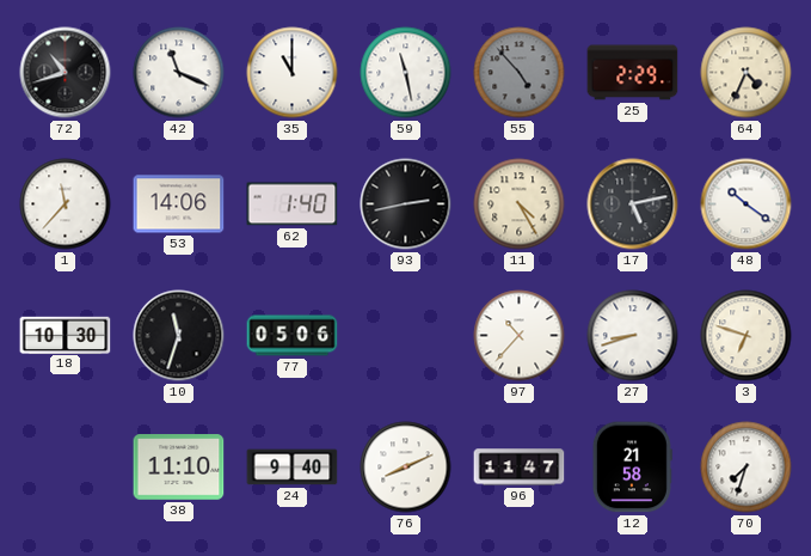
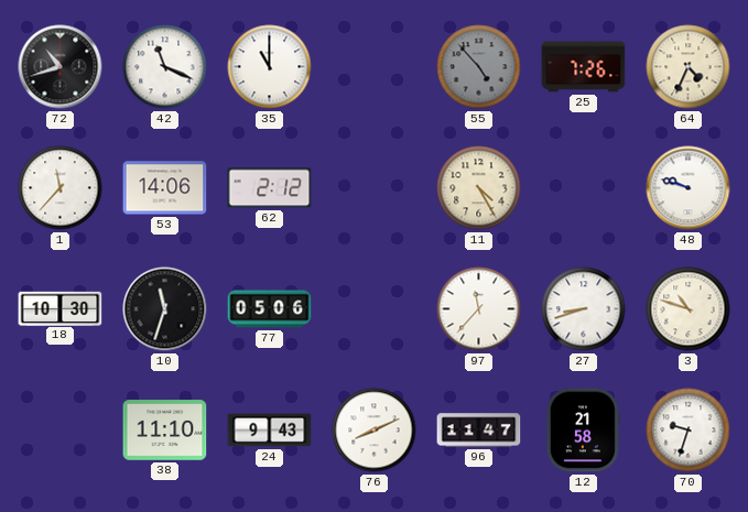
59: 11:28 -> none (406, 73)
25: 2:29 -> 7:26 (584, 67)
62: 1:40 -> 2:12 (270, 188)
93: 2:43 -> none (406, 204)
17: 5:13 -> none (633, 204)
48: 10:21 -> 9:48 (689, 188)
97: 10:37 -> 11:37 (479, 309)
3: 6:48 -> 10:48 (689, 309)
24: 9:40 -> 9:43 (270, 431)
70: 7:33 -> 9:33 (689, 431)
